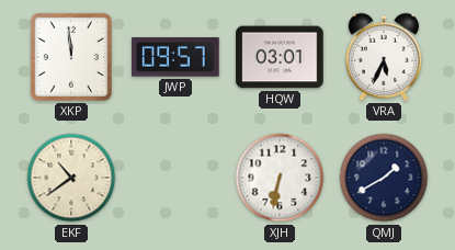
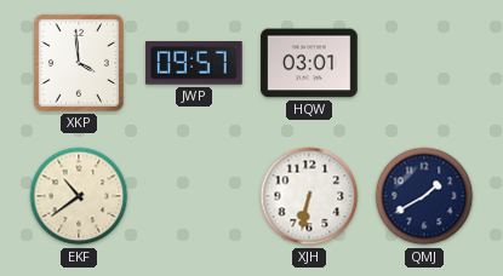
XKP: 11:59 -> 3:59 (79, 63)
VRA: 5:34 -> none (384, 57)
